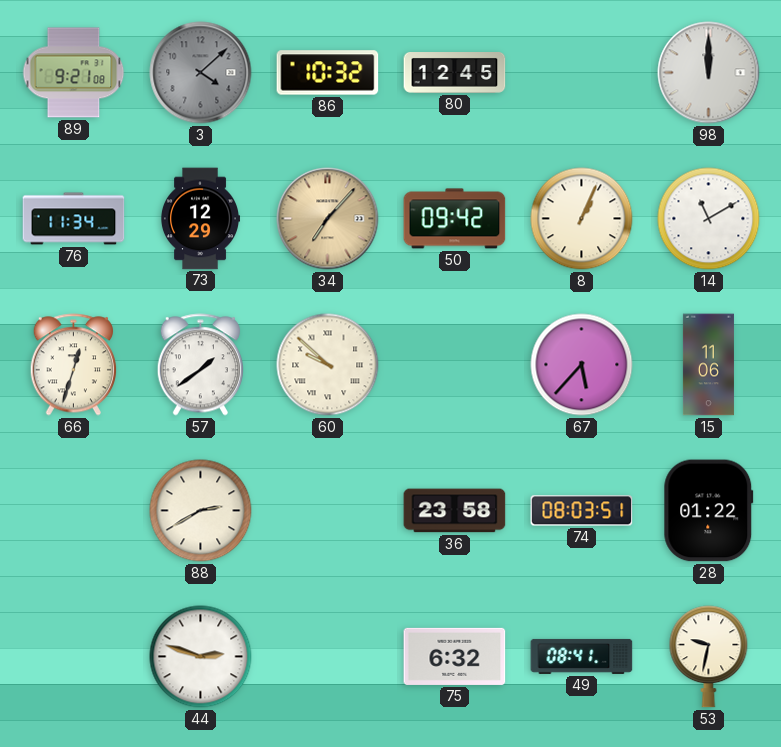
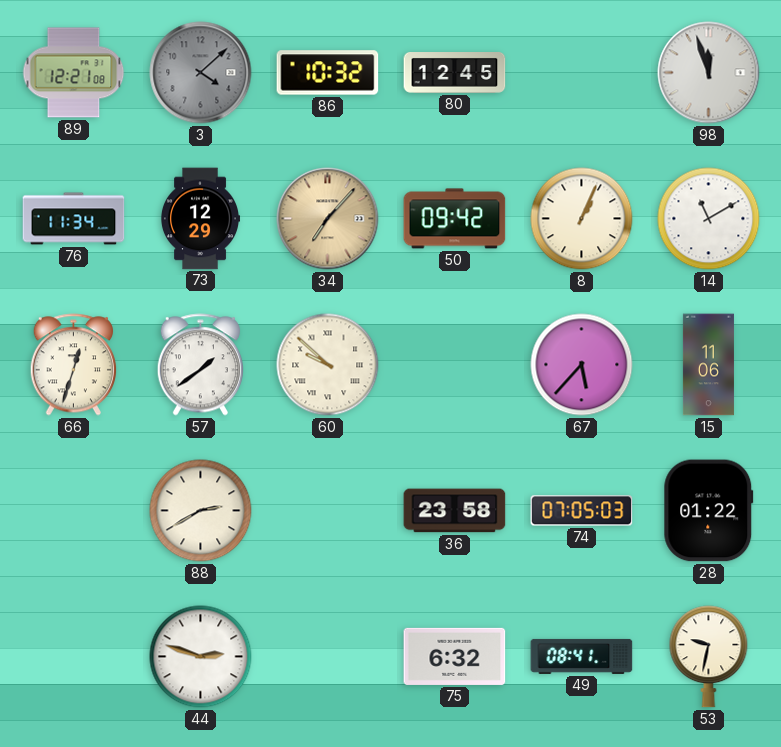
89: 9:21 -> 12:21 (74, 73)
98: 12:00 -> 11:57 (709, 73)
74: 08:03 -> 07:05 (582, 511)
